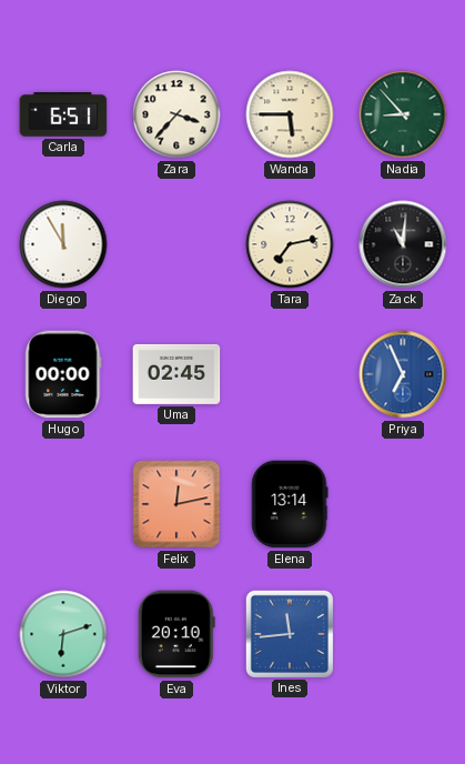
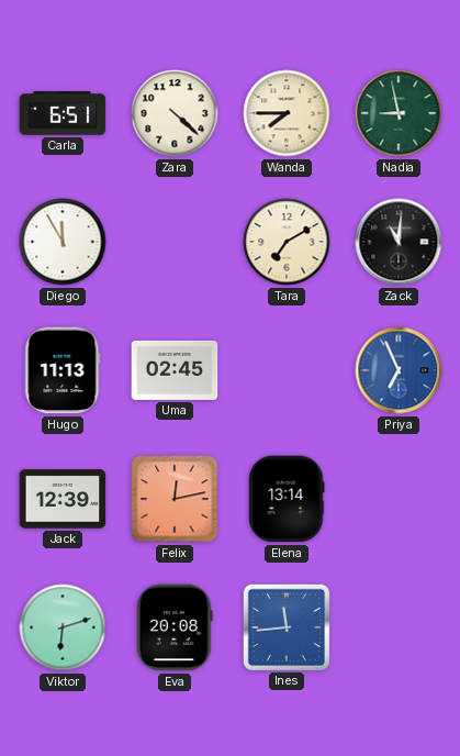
Zara: 3:37 -> 4:22 (175, 113)
Wanda: 5:45 -> 7:45 (287, 113)
Nadia: 8:53 -> 8:58 (399, 113)
Tara: 7:13 -> 7:10 (287, 242)
Hugo: 00:00 -> 11:13 (63, 370)
Jack: none -> 12:39 (63, 499)
Eva: 20:10 -> 20:08 (175, 627)
